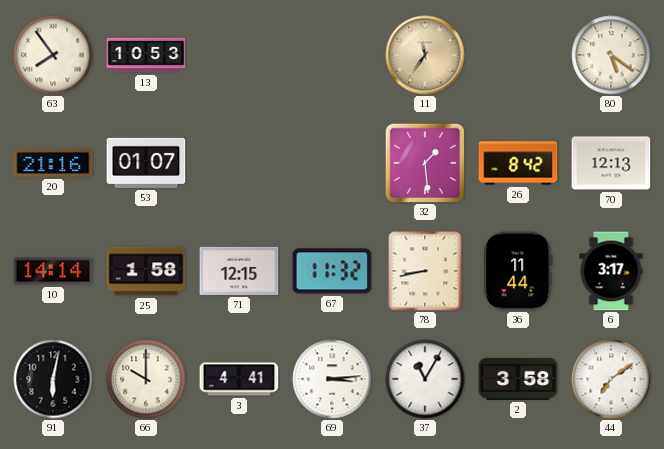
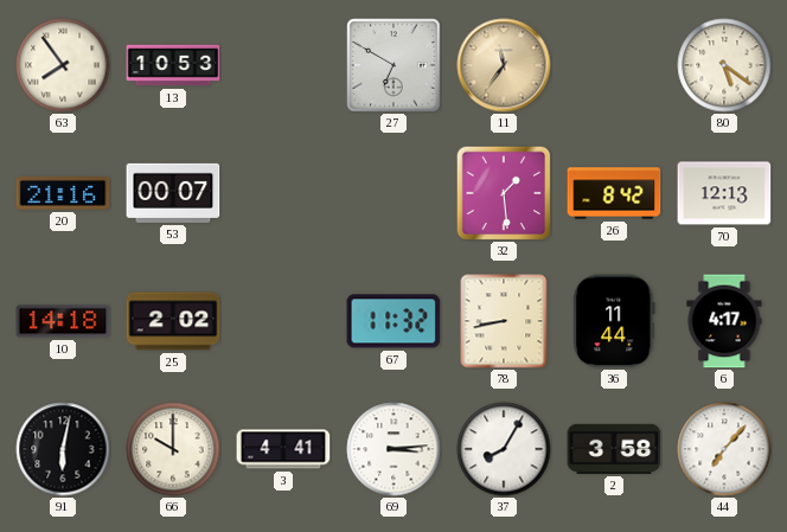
27: none -> 6:50 (393, 65)
53: 01:07 -> 00:07 (173, 193)
10: 14:14 -> 14:18 (63, 321)
25: 1:58 -> 2:02 (173, 321)
71: 12:15 -> none (239, 271)
6: 3:17 -> 4:17 (724, 321)
37: 11:05 -> 8:05 (504, 449)
44: 7:09 -> 7:07 (724, 449)
